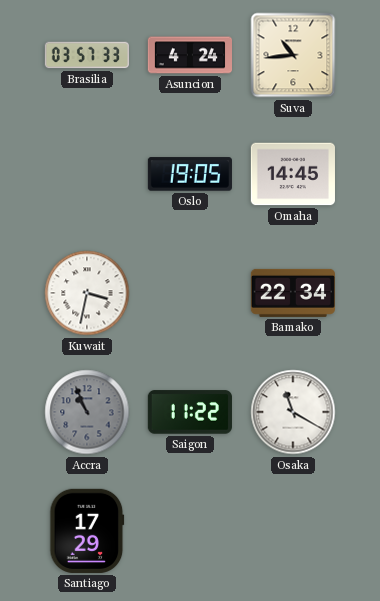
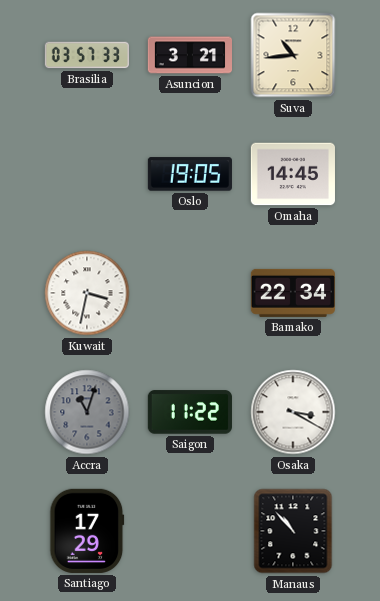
Asuncion: 4:24 -> 3:21 (189, 55)
Accra: 10:56 -> 11:03 (87, 412)
Osaka: 11:20 -> 3:20 (293, 412)
Manaus: none -> 10:53 (293, 531)
